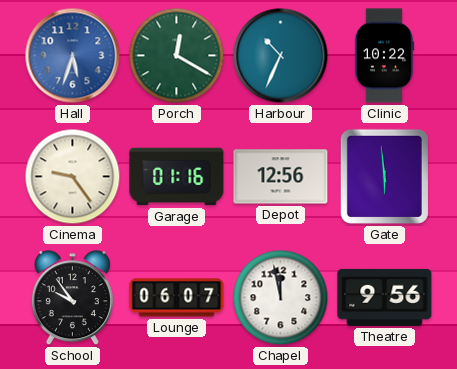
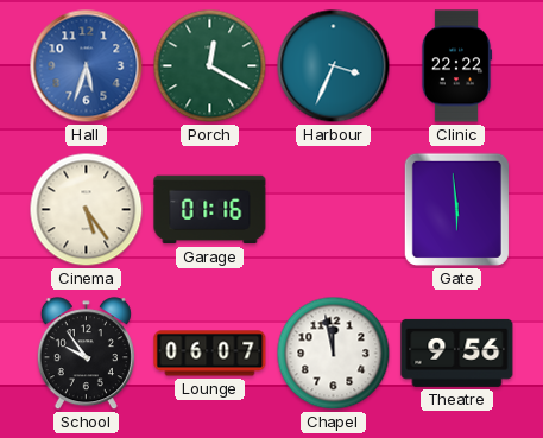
Harbour: 10:34 -> 3:34 (334, 66)
Clinic: 10:22 -> 22:22 (456, 66)
Cinema: 9:24 -> 5:24 (87, 210)
Depot: 12:56 -> none (281, 177)
